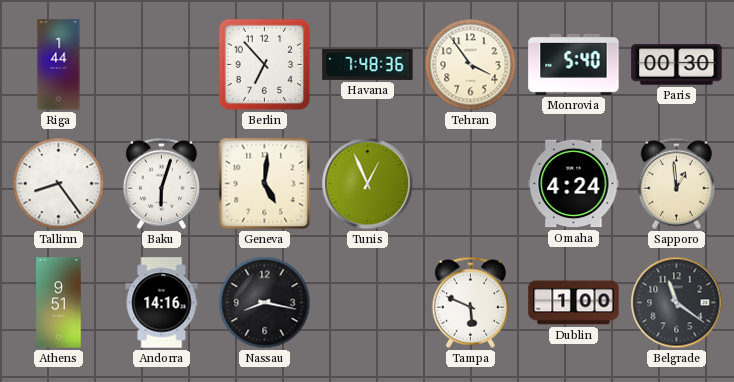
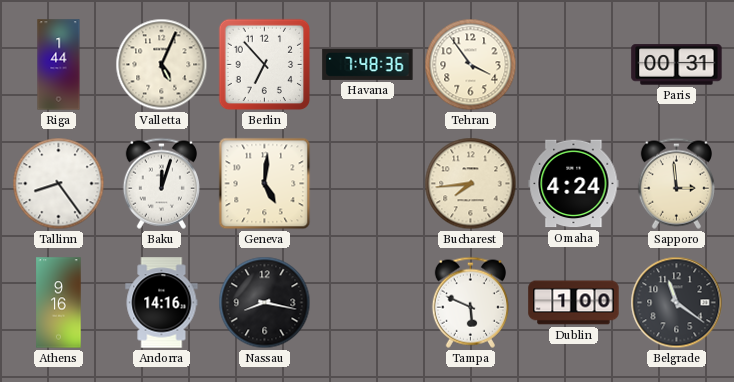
Valletta: none -> 5:04 (162, 65)
Monrovia: 5:40 -> none (574, 64)
Paris: 00:30 -> 00:31 (677, 65)
Baku: 6:03 -> 12:03 (161, 183)
Tunis: 12:56 -> none (368, 184)
Bucharest: none -> 7:44 (471, 184)
Sapporo: 12:59 -> 2:59 (676, 183)
Athens: 9:51 -> 9:16 (59, 303)
